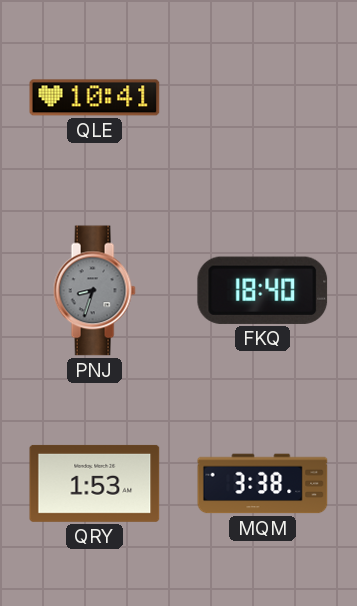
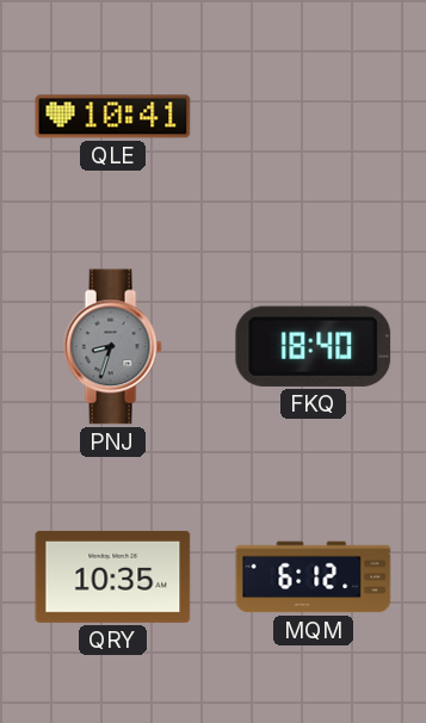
QRY: 1:53 -> 10:35 (113, 576)
MQM: 3:38 -> 6:12 (314, 577)
